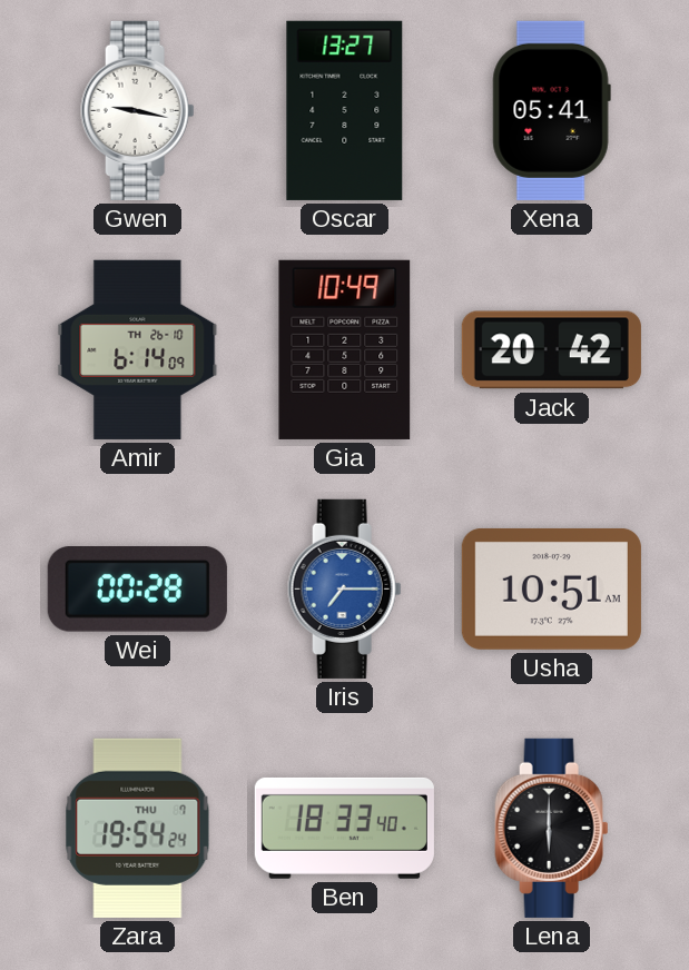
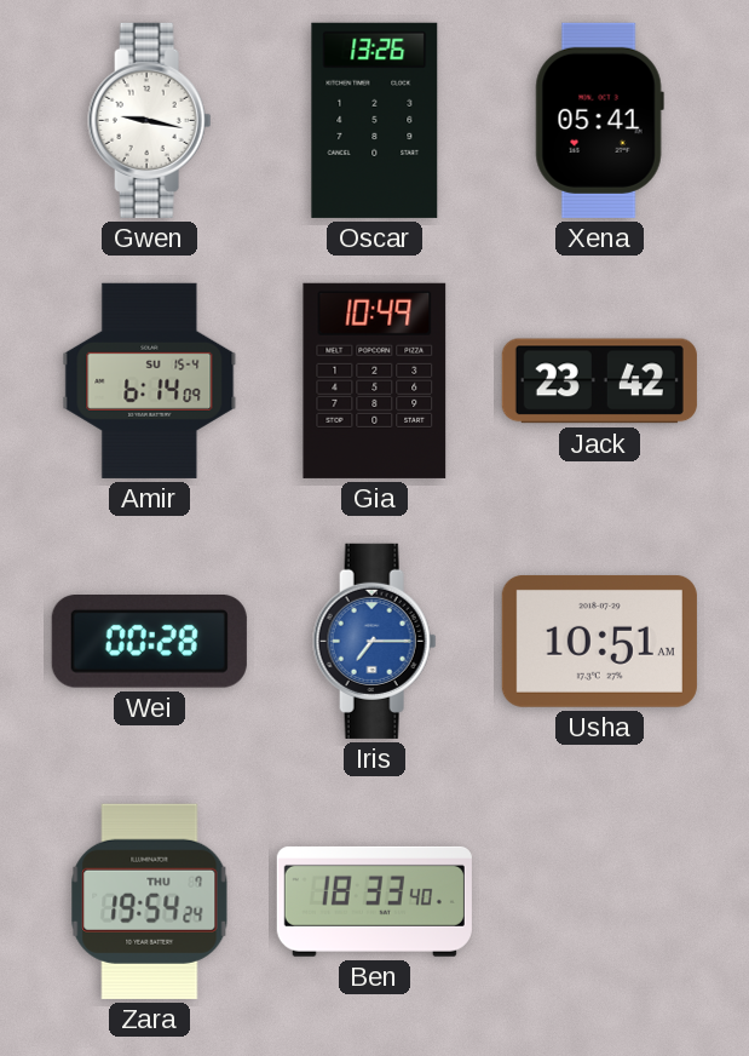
Oscar: 13:27 -> 13:26 (375, 120)
Amir date: TH 26-10 -> SU 15-4 (150, 380)
Jack: 20:42 -> 23:42 (599, 381)
Lena: 6:00 -> none (552, 828)
